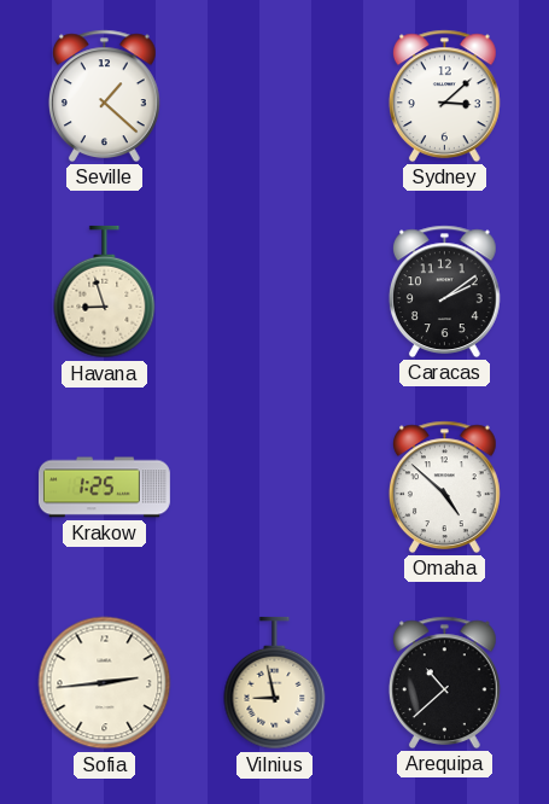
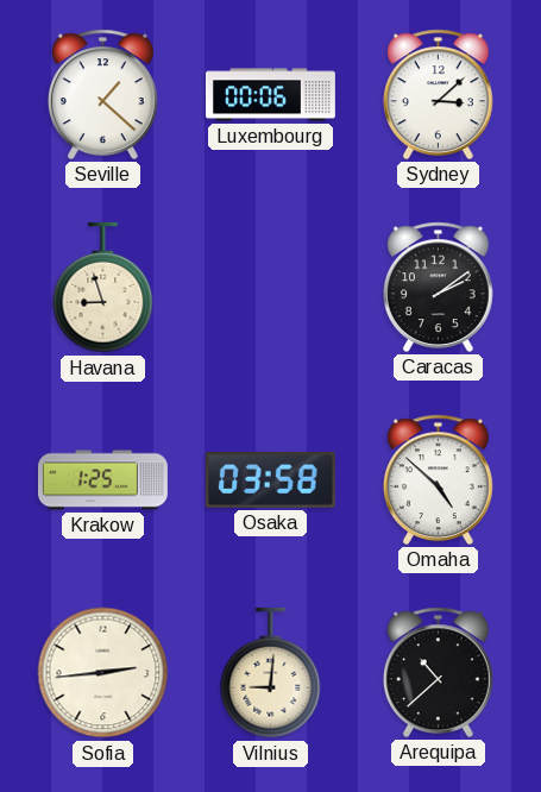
Luxembourg: none -> 00:06 (270, 95)
Osaka: none -> 03:58 (270, 480)
Vilnius: 8:58 -> 9:01 (271, 673)
